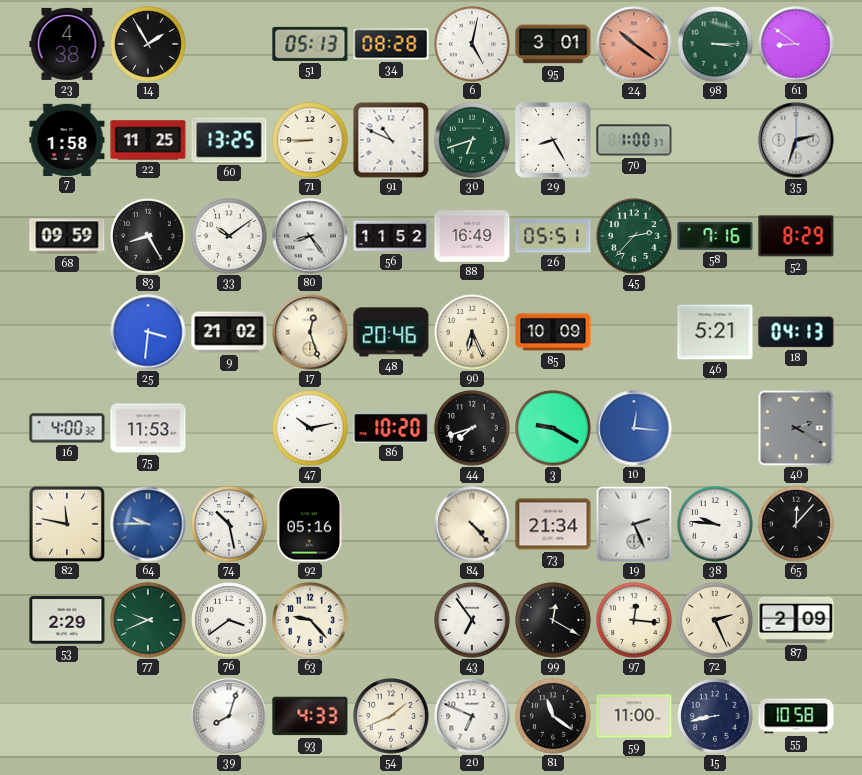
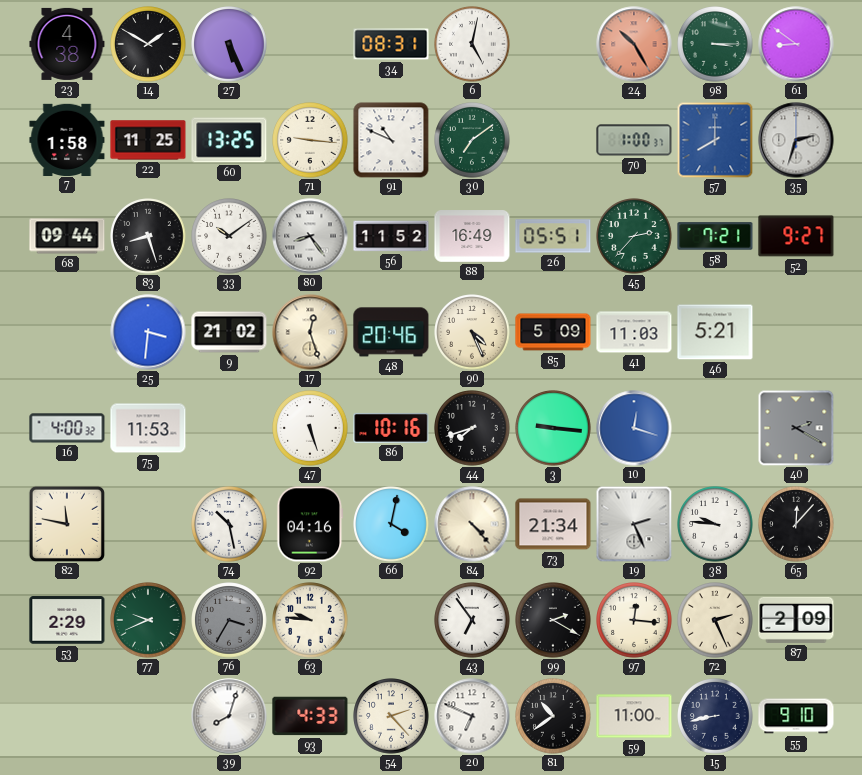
14: 1:55 -> 1:50 (148, 44)
27: none -> 5:26 (229, 44)
51: 05:13 -> none (310, 44)
34: 08:28 -> 08:31 (391, 44)
95: 3:01 -> none (553, 44)
24: 10:21 -> 10:25 (634, 44)
71: 8:45 -> 9:16 (310, 140)
30: 6:42 -> 7:09 (472, 140)
29: 8:25 -> none (553, 140)
57: none -> 8:00 (715, 140)
68: 09:59 -> 09:44 (67, 236)
83: 8:25 -> 8:27 (148, 236)
58: 7:16 -> 7:21 (715, 236)
52: 8:29 -> 9:27 (796, 236)
90: 6:26 -> 4:26 (472, 332)
85: 10:09 -> 5:09 (553, 332)
41: none -> 11:03 (634, 332)
18: 04:13 -> none (796, 332)
47: 10:13 -> 5:27 (310, 428)
86: 10:20 -> 10:16 (391, 428)
3: 9:20 -> 9:16 (553, 428)
10: 12:16 -> 12:18 (634, 428)
64: 9:45 -> none (148, 524)
92: 05:16 -> 04:16 (310, 524)
66: none -> 4:02 (391, 524)
76: 3:39 -> 3:35 (229, 620)
76 dial: white -> grey (229, 620)
63: 9:23 -> 9:46 (310, 620)
99: 12:20 -> 2:20 (553, 620)
54: 1:41 -> 2:23 (391, 716)
81: 11:21 -> 10:39 (553, 716)
55: 10:58 -> 9:10 (796, 716)
